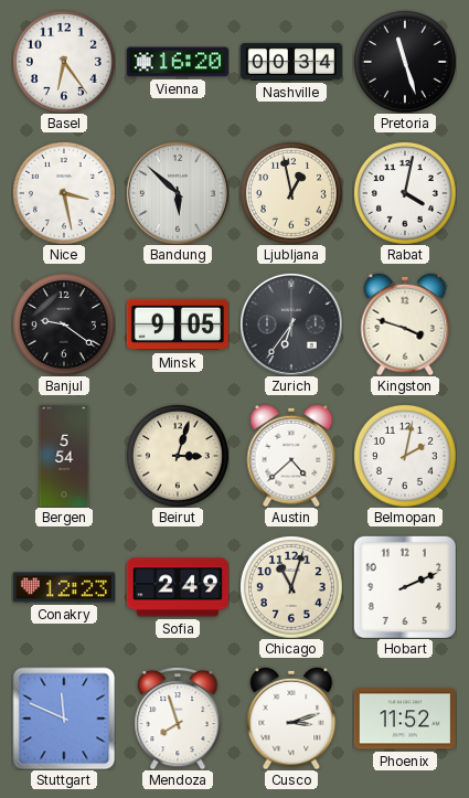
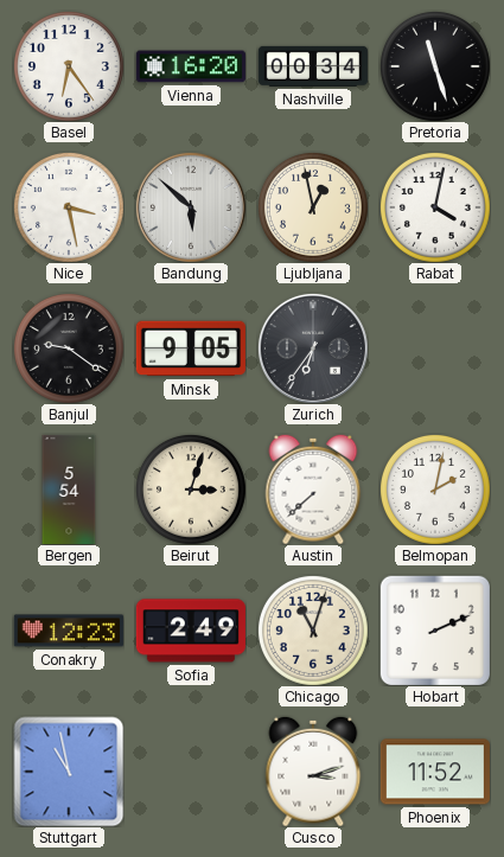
Kingston: 3:48 -> none (405, 324)
Austin: 4:38 -> 7:38 (313, 490)
Stuttgart: 11:49 -> 10:58 (69, 772)
Mendoza: 7:57 -> none (178, 719)
